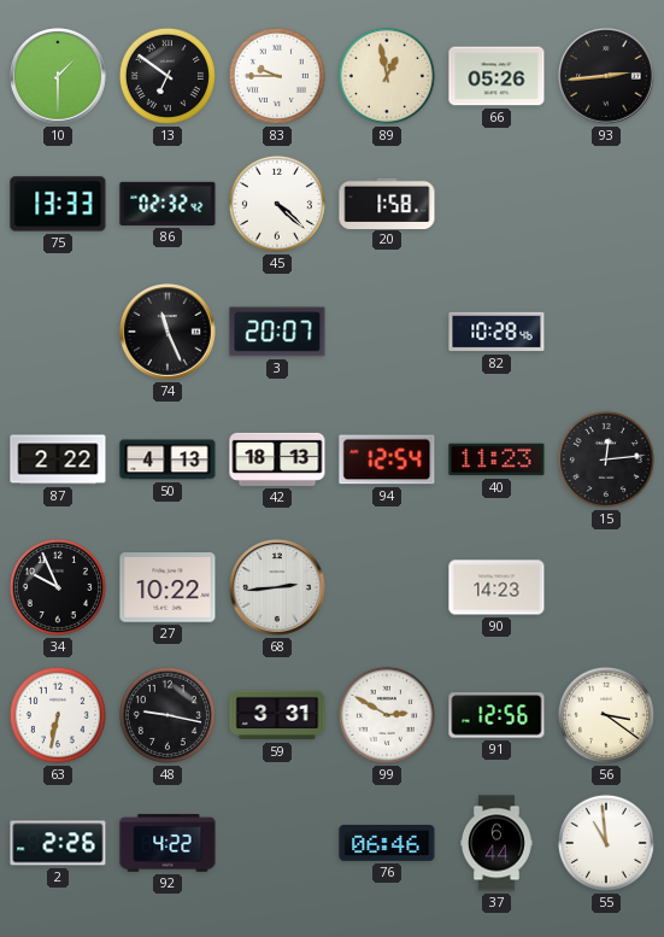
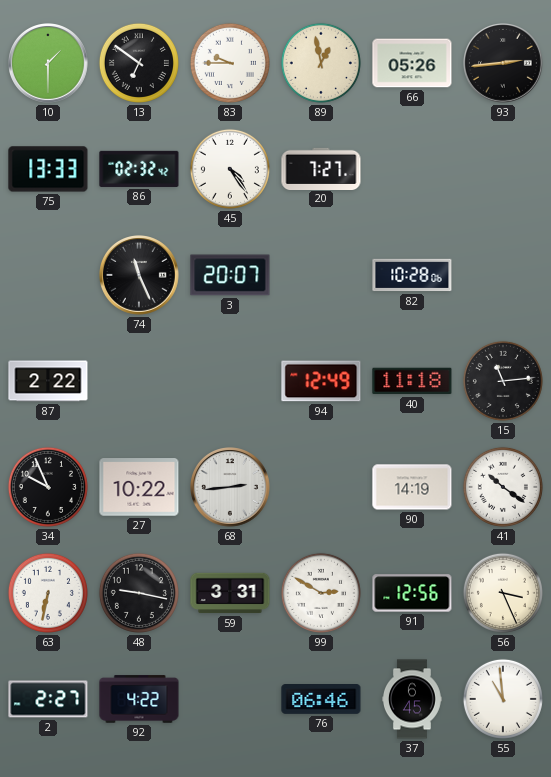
45: 4:22 -> 4:24 (230, 169)
20: 1:58 -> 7:27 (321, 168)
82: 10:28:46 -> 10:28:06 (412, 275)
50: 4:13 -> none (168, 459)
42: 18:13 -> none (277, 459)
94: 12:54 -> 12:49 (321, 381)
40: 11:23 -> 11:18 (412, 381)
15: 12:14 -> 11:14 (503, 381)
90: 14:23 -> 14:19 (412, 487)
41: none -> 10:21 (503, 487)
56: 3:21 -> 3:26 (503, 593)
2: 2:26 -> 2:27 (48, 699)
37: 6:44 -> 6:45 (413, 699)
